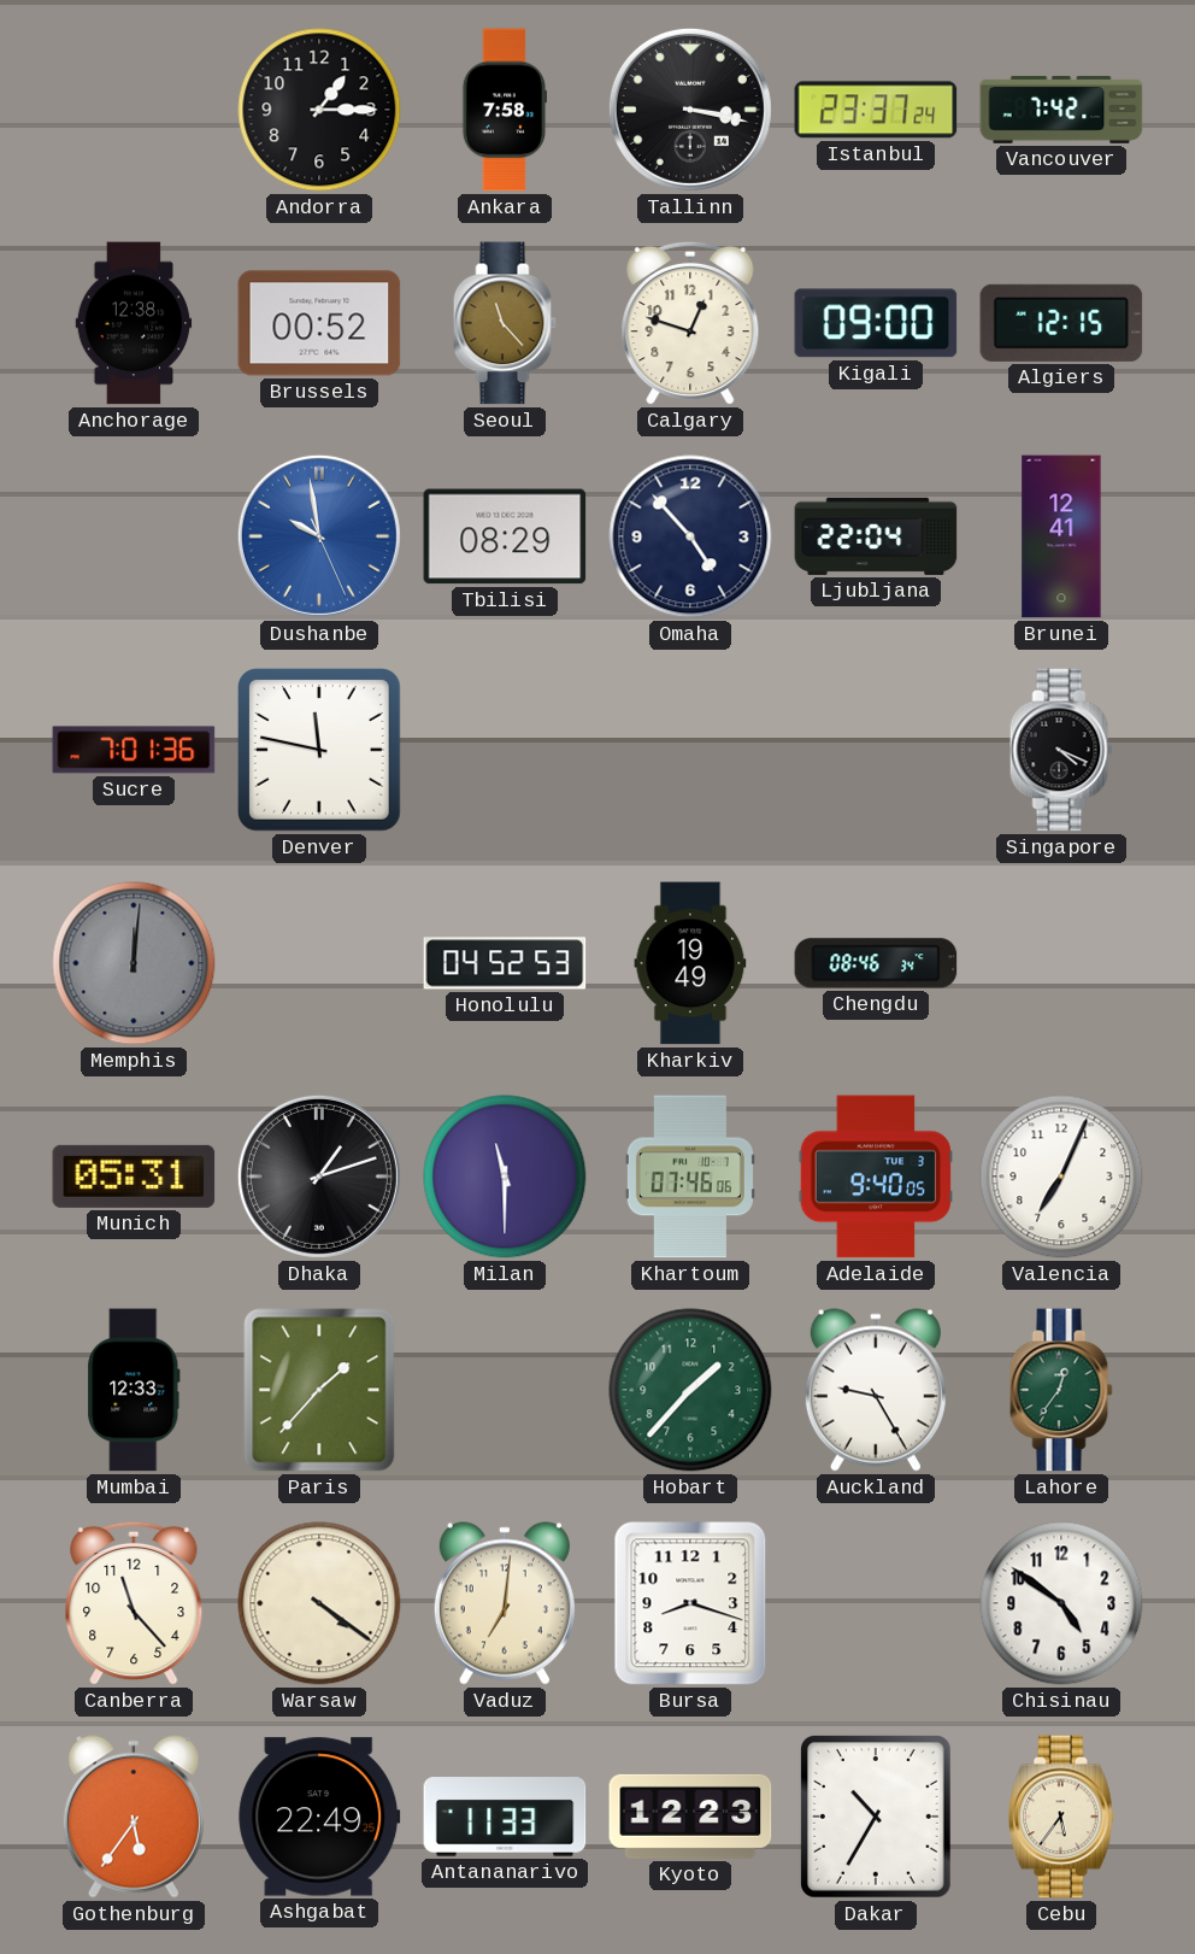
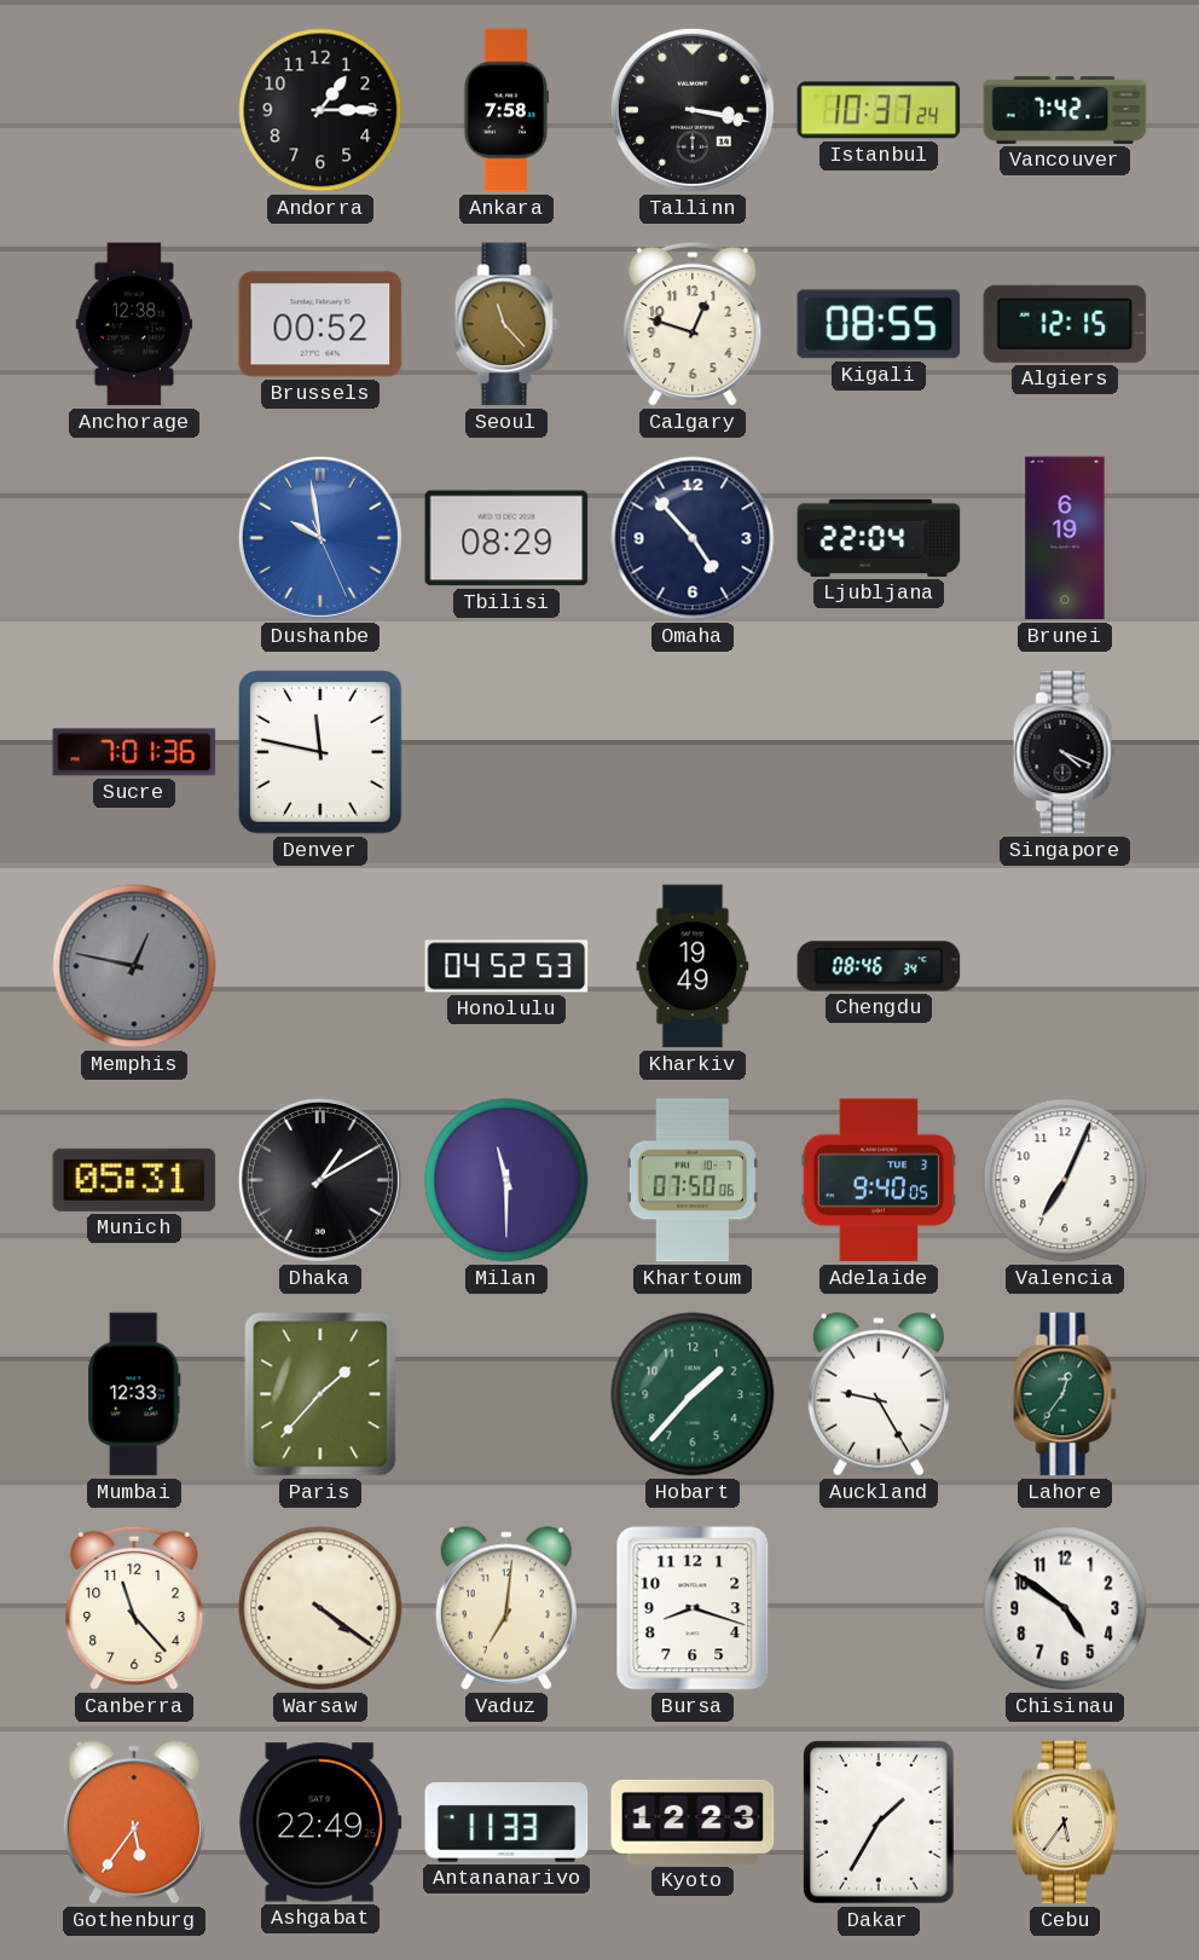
Istanbul: 23:37 -> 10:37 (879, 110)
Kigali: 09:00 -> 08:55 (879, 324)
Brunei: 12:41 -> 6:19 (1065, 538)
Memphis: 12:01 -> 12:47 (134, 966)
Dhaka: 1:12 -> 1:10 (320, 1180)
Khartoum: 07:46 -> 07:50 (693, 1180)
Dakar: 10:35 -> 1:35 (880, 1823)
